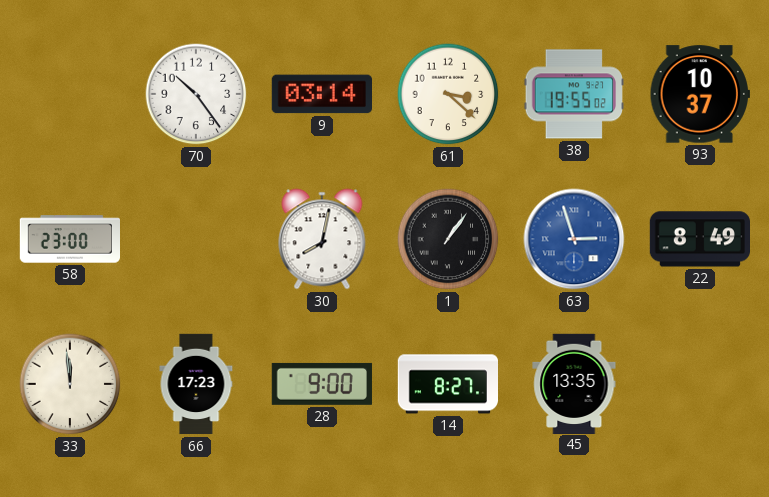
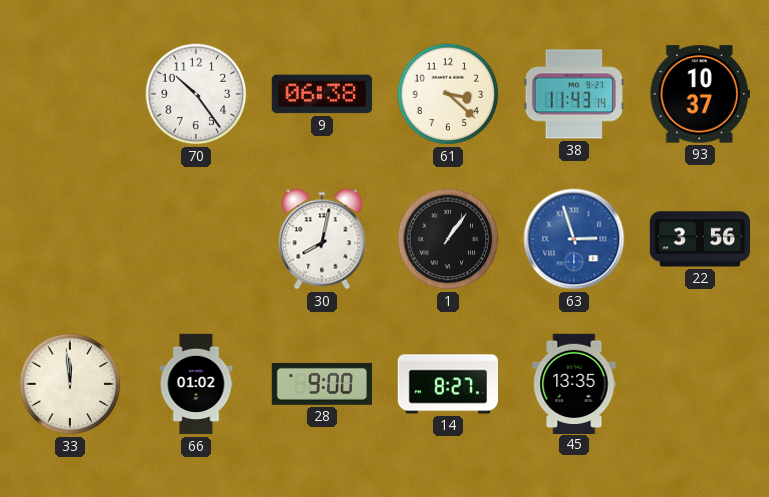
9: 03:14 -> 06:38 (321, 94)
38: 19:55 -> 11:43 (573, 94)
58: 23:00 -> none (70, 239)
22: 8:49 -> 3:56 (699, 239)
66: 17:23 -> 01:02 (196, 384)
